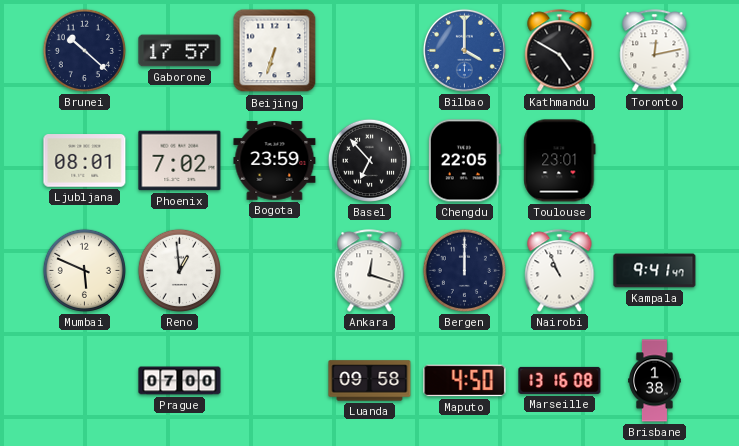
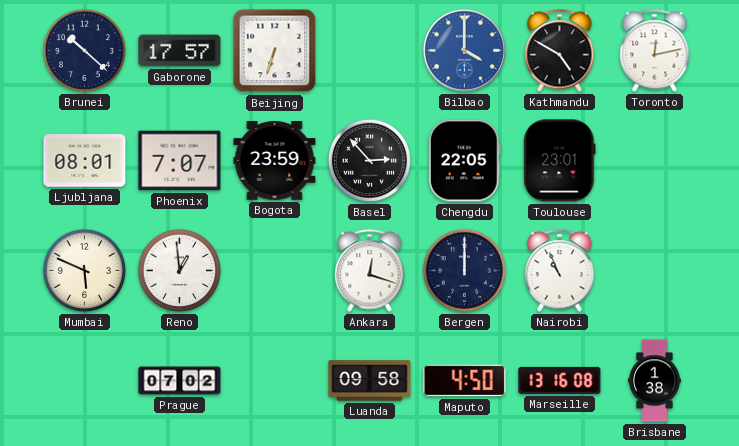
Phoenix: 7:02 -> 7:07 (180, 161)
Basel: 6:53 -> 2:53 (369, 160)
Kampala: 9:41 -> none (655, 271)
Prague: 07:00 -> 07:02 (180, 381)
